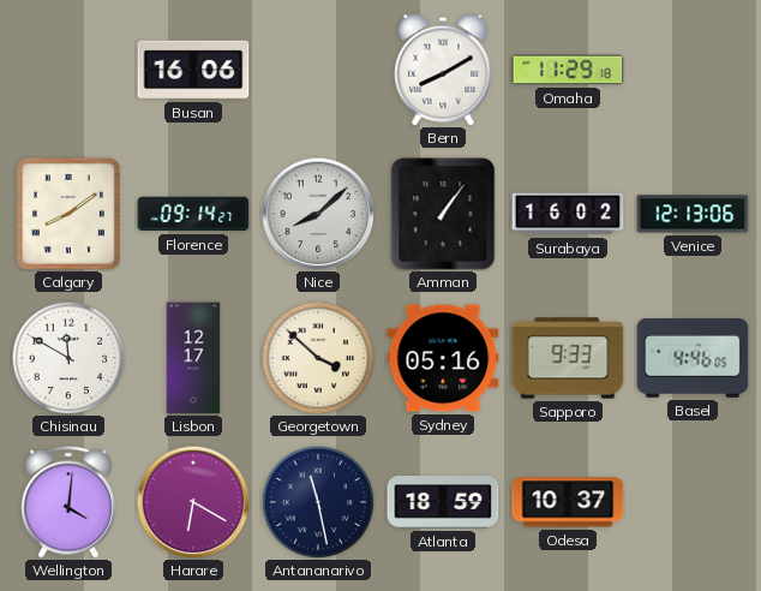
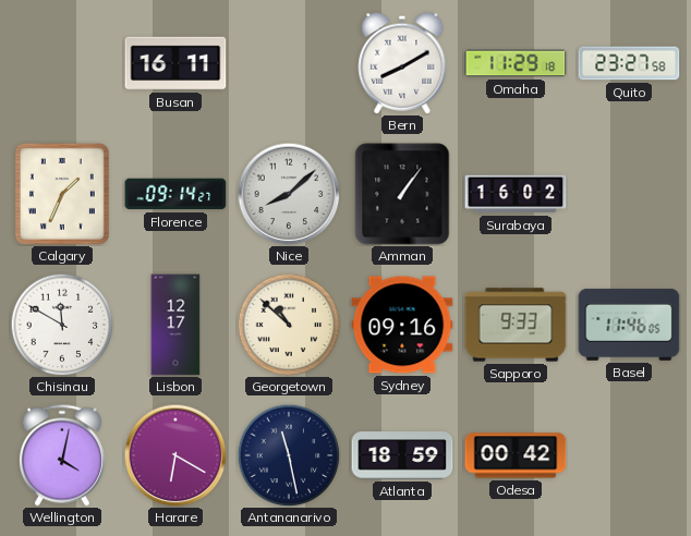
Busan: 16:06 -> 16:11 (175, 63)
Quito: none -> 23:27 (629, 63)
Calgary: 8:09 -> 1:34 (62, 194)
Venice: 12:13 -> none (693, 214)
Georgetown: 3:52 -> 10:52 (289, 325)
Sydney: 05:16 -> 09:16 (402, 325)
Basel: 4:46 -> 11:46 (629, 325)
Wellington: 4:01 -> 4:02 (62, 455)
Odesa: 10:37 -> 00:42 (516, 455)
